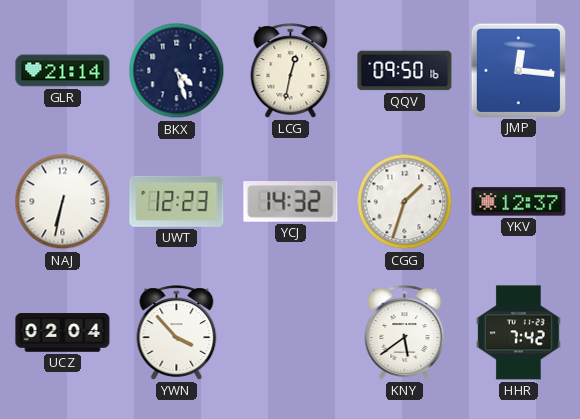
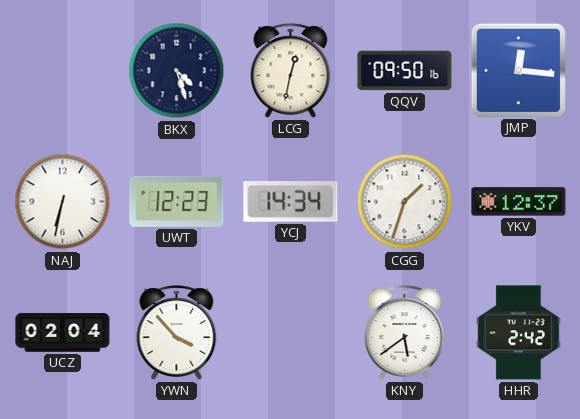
GLR: 21:14 -> none (63, 71)
YCJ: 14:32 -> 14:34 (291, 202)
HHR: 7:42 -> 2:42 (518, 333)
